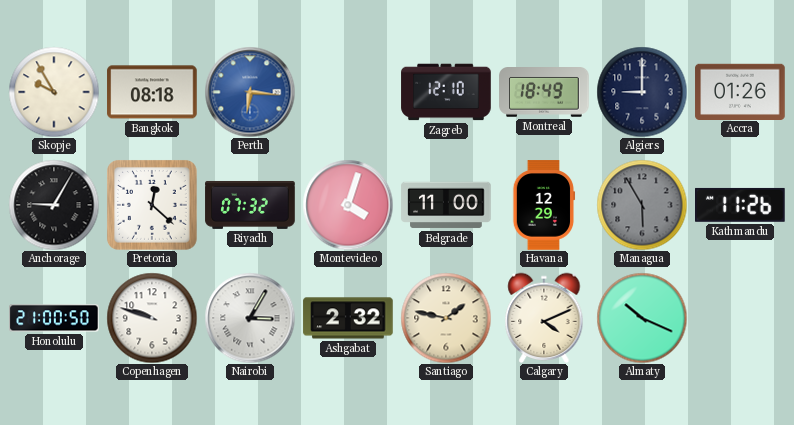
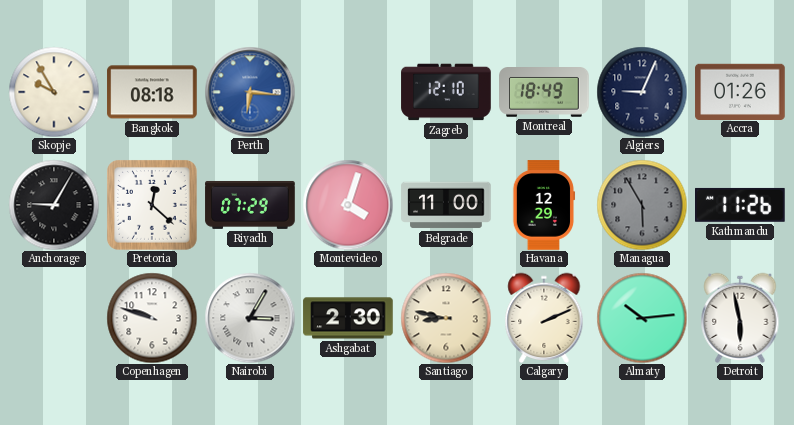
Algiers: 9:00 -> 9:04 (642, 92)
Riyadh: 07:32 -> 07:29 (250, 205)
Honolulu: 21:00 -> none (54, 318)
Ashgabat: 2:32 -> 2:30 (348, 318)
Santiago: 1:47 -> 8:47 (446, 318)
Calgary: 4:11 -> 2:11 (544, 318)
Almaty: 10:19 -> 10:14 (642, 318)
Detroit: none -> 5:58 (740, 318)
